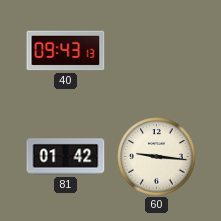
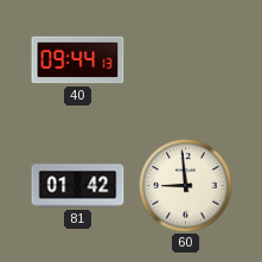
40: 09:43 -> 09:44 (78, 60)
60: 9:16 -> 8:59 (186, 186)
